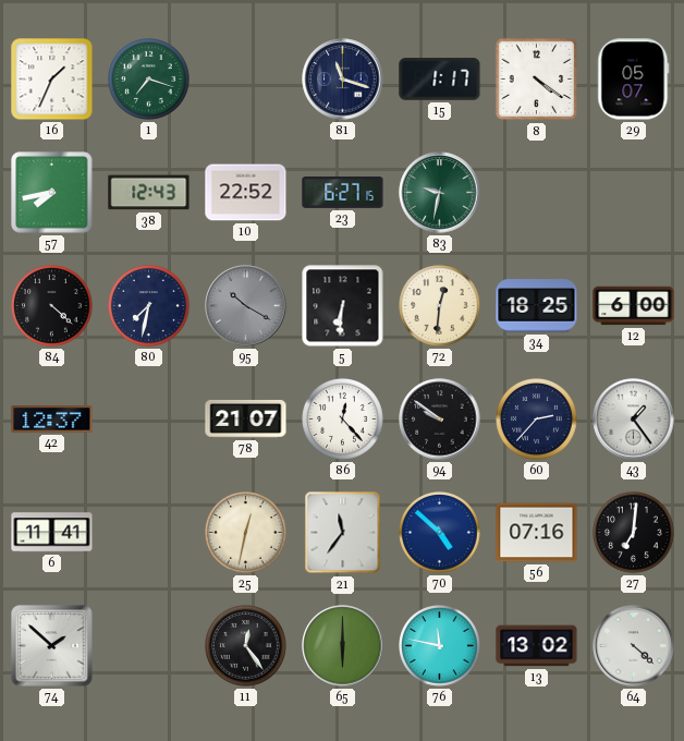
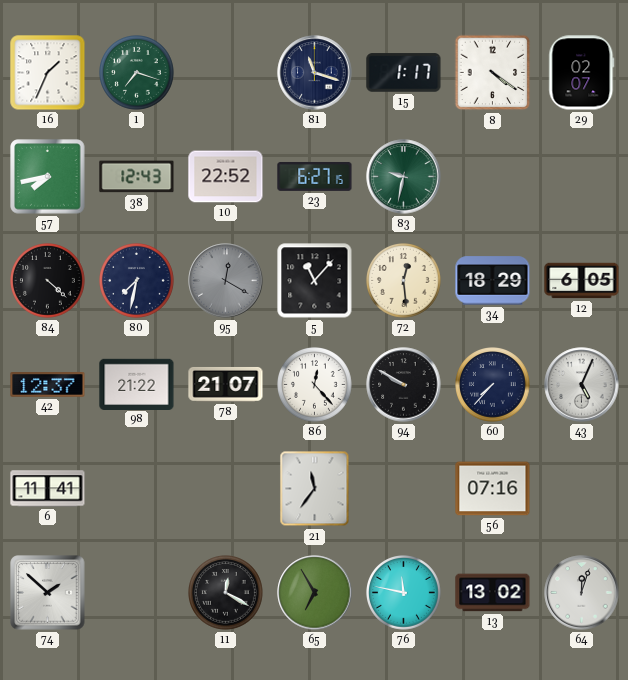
29: 05:07 -> 02:07 (582, 73)
95: 10:20 -> 12:20 (226, 281)
5: 6:31 -> 11:07 (315, 281)
72: 12:31 -> 12:29 (404, 281)
34: 18:25 -> 18:29 (493, 281)
12: 6:00 -> 6:05 (582, 281)
98: none -> 21:22 (137, 384)
94: 9:51 -> 9:50 (404, 385)
60: 2:37 -> 7:37 (493, 385)
43: 1:24 -> 5:04 (582, 385)
25: 12:32 -> none (246, 533)
70: 4:52 -> none (440, 533)
27: 7:01 -> none (634, 533)
11: 12:24 -> 12:20 (226, 593)
65: 6:00 -> 6:55 (315, 593)
64: 4:22 -> 12:03 (582, 593)
